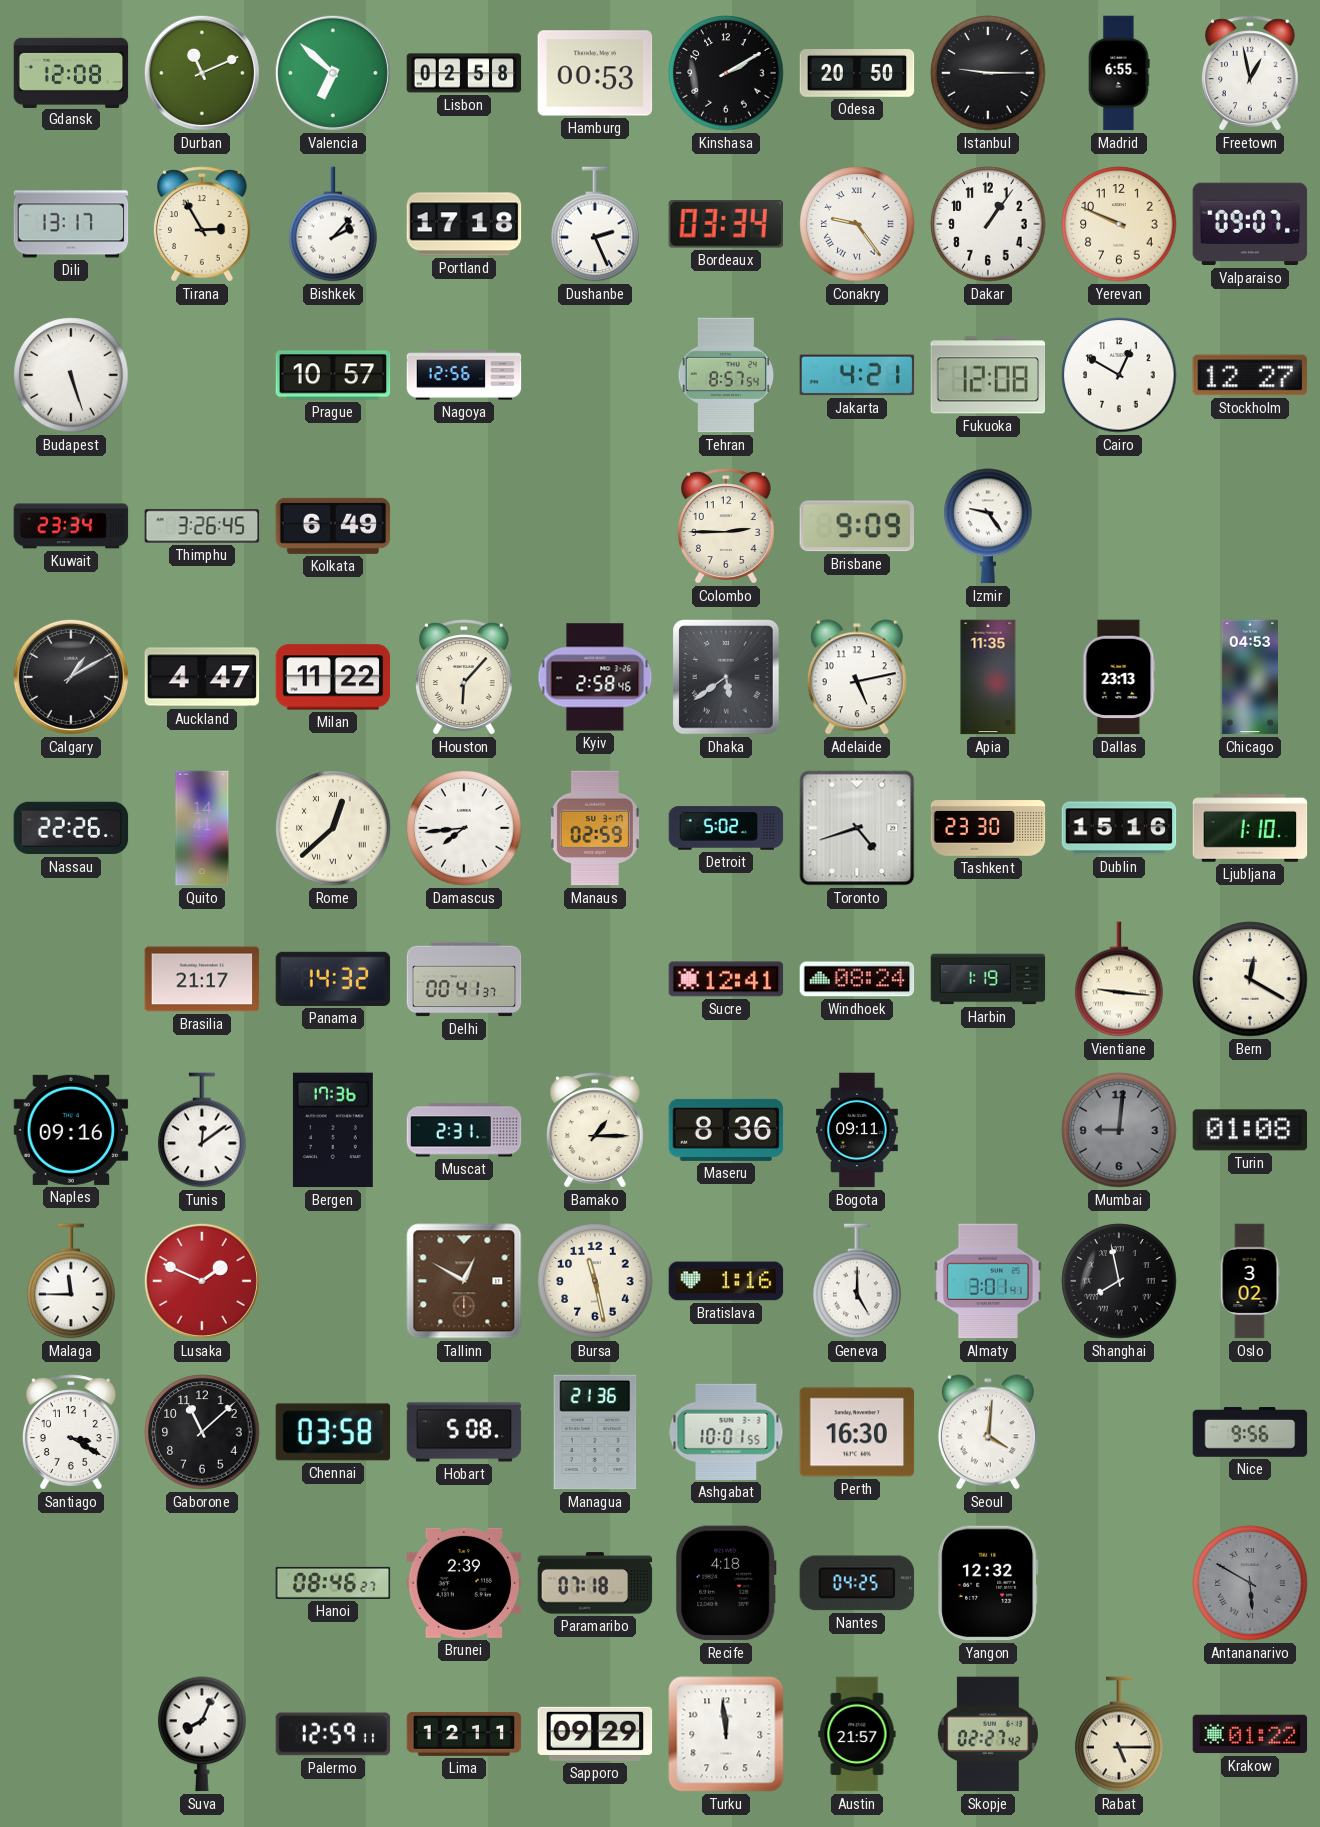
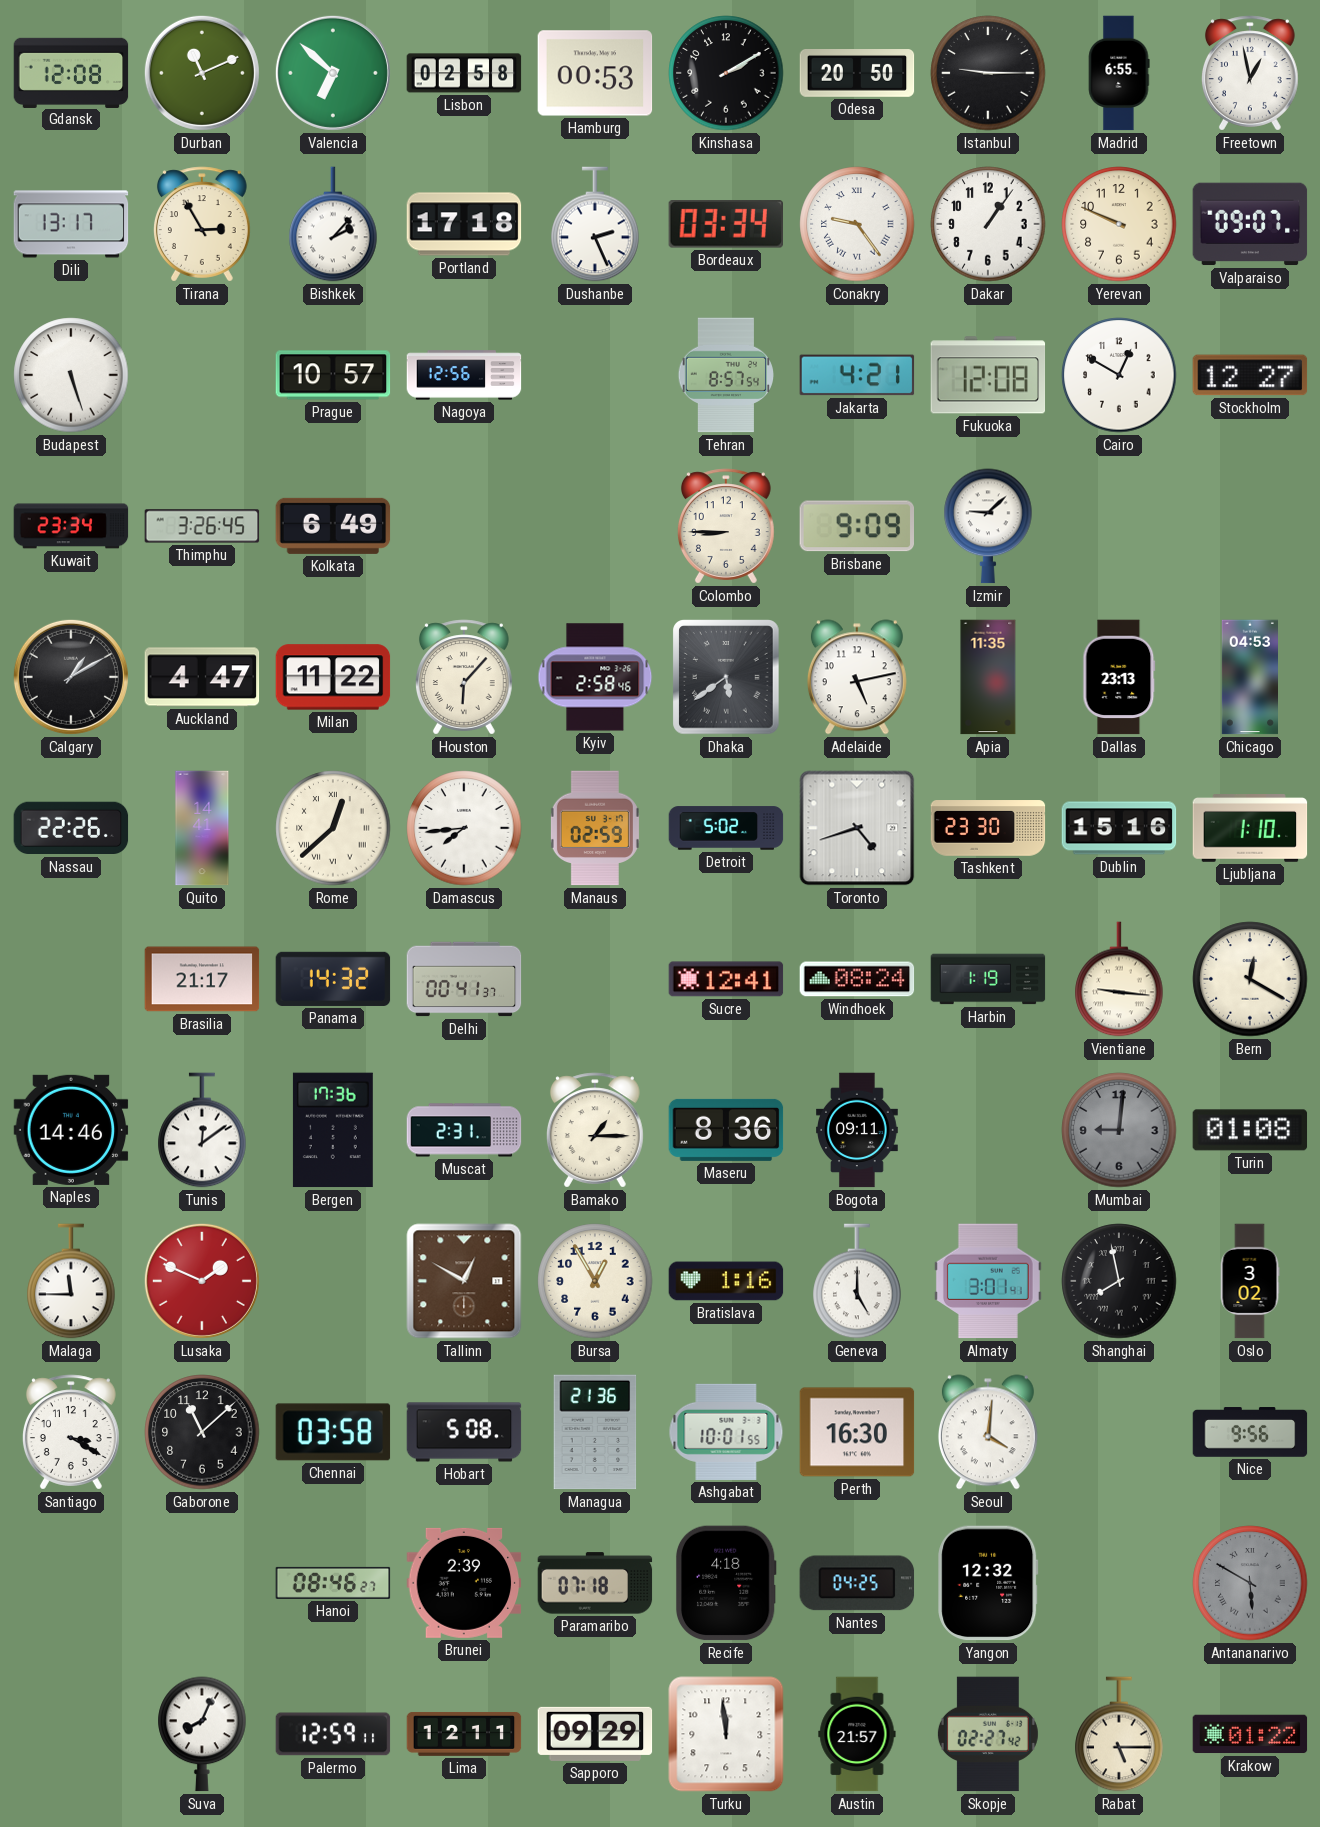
Colombo: 2:45 -> 8:45 (726, 526)
Izmir: 9:24 -> 9:08 (988, 526)
Naples: 09:16 -> 14:46 (71, 1130)
Bursa: 11:28 -> 12:55 (595, 1281)
